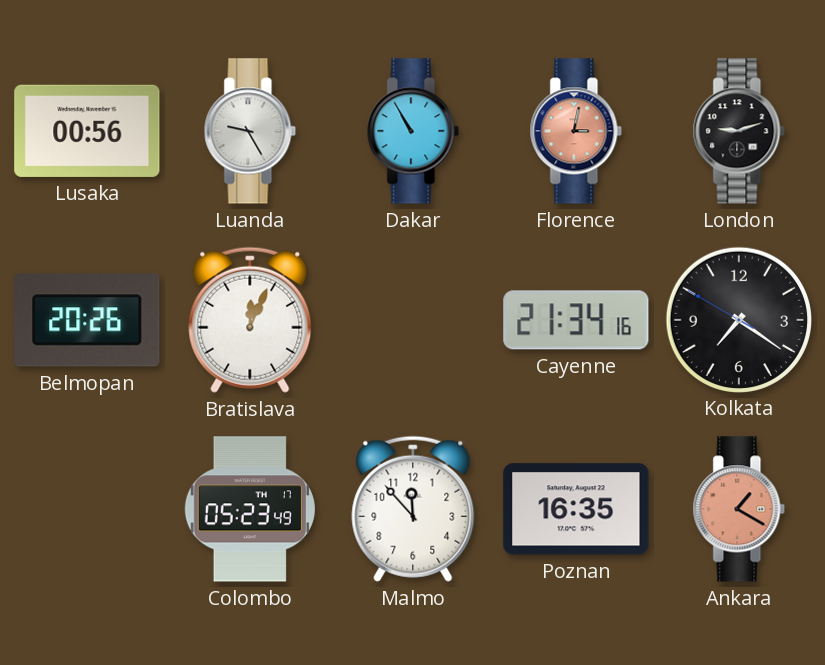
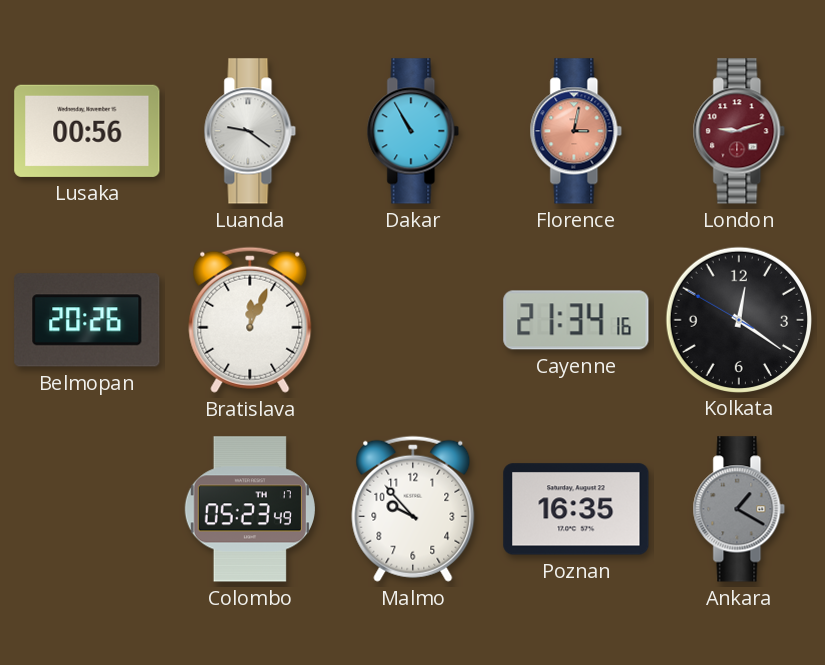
Luanda: 9:25 -> 9:21 (250, 131)
London dial: black -> burgundy (739, 131)
Kolkata: 7:20 -> 12:20 (738, 319)
Malmo: 11:53 -> 9:53 (413, 509)
Ankara dial: salmon -> grey (739, 509)
